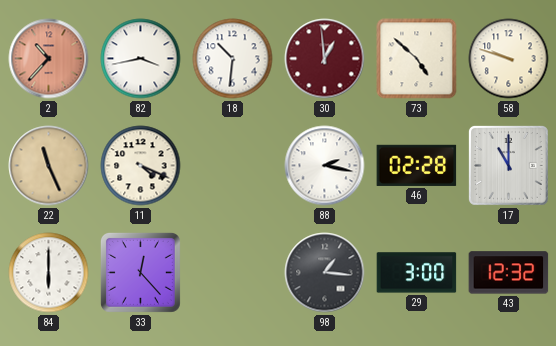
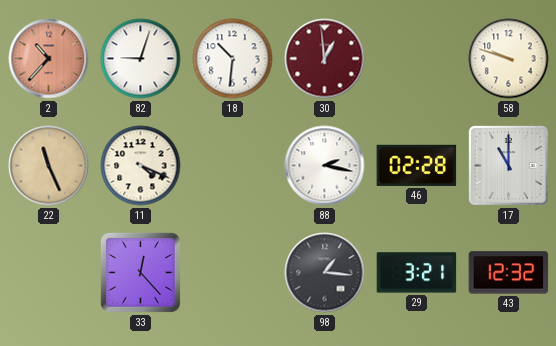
82: 3:43 -> 9:03 (141, 59)
73: 4:52 -> none (417, 59)
84: 6:00 -> none (49, 273)
29: 3:00 -> 3:21 (417, 273)
